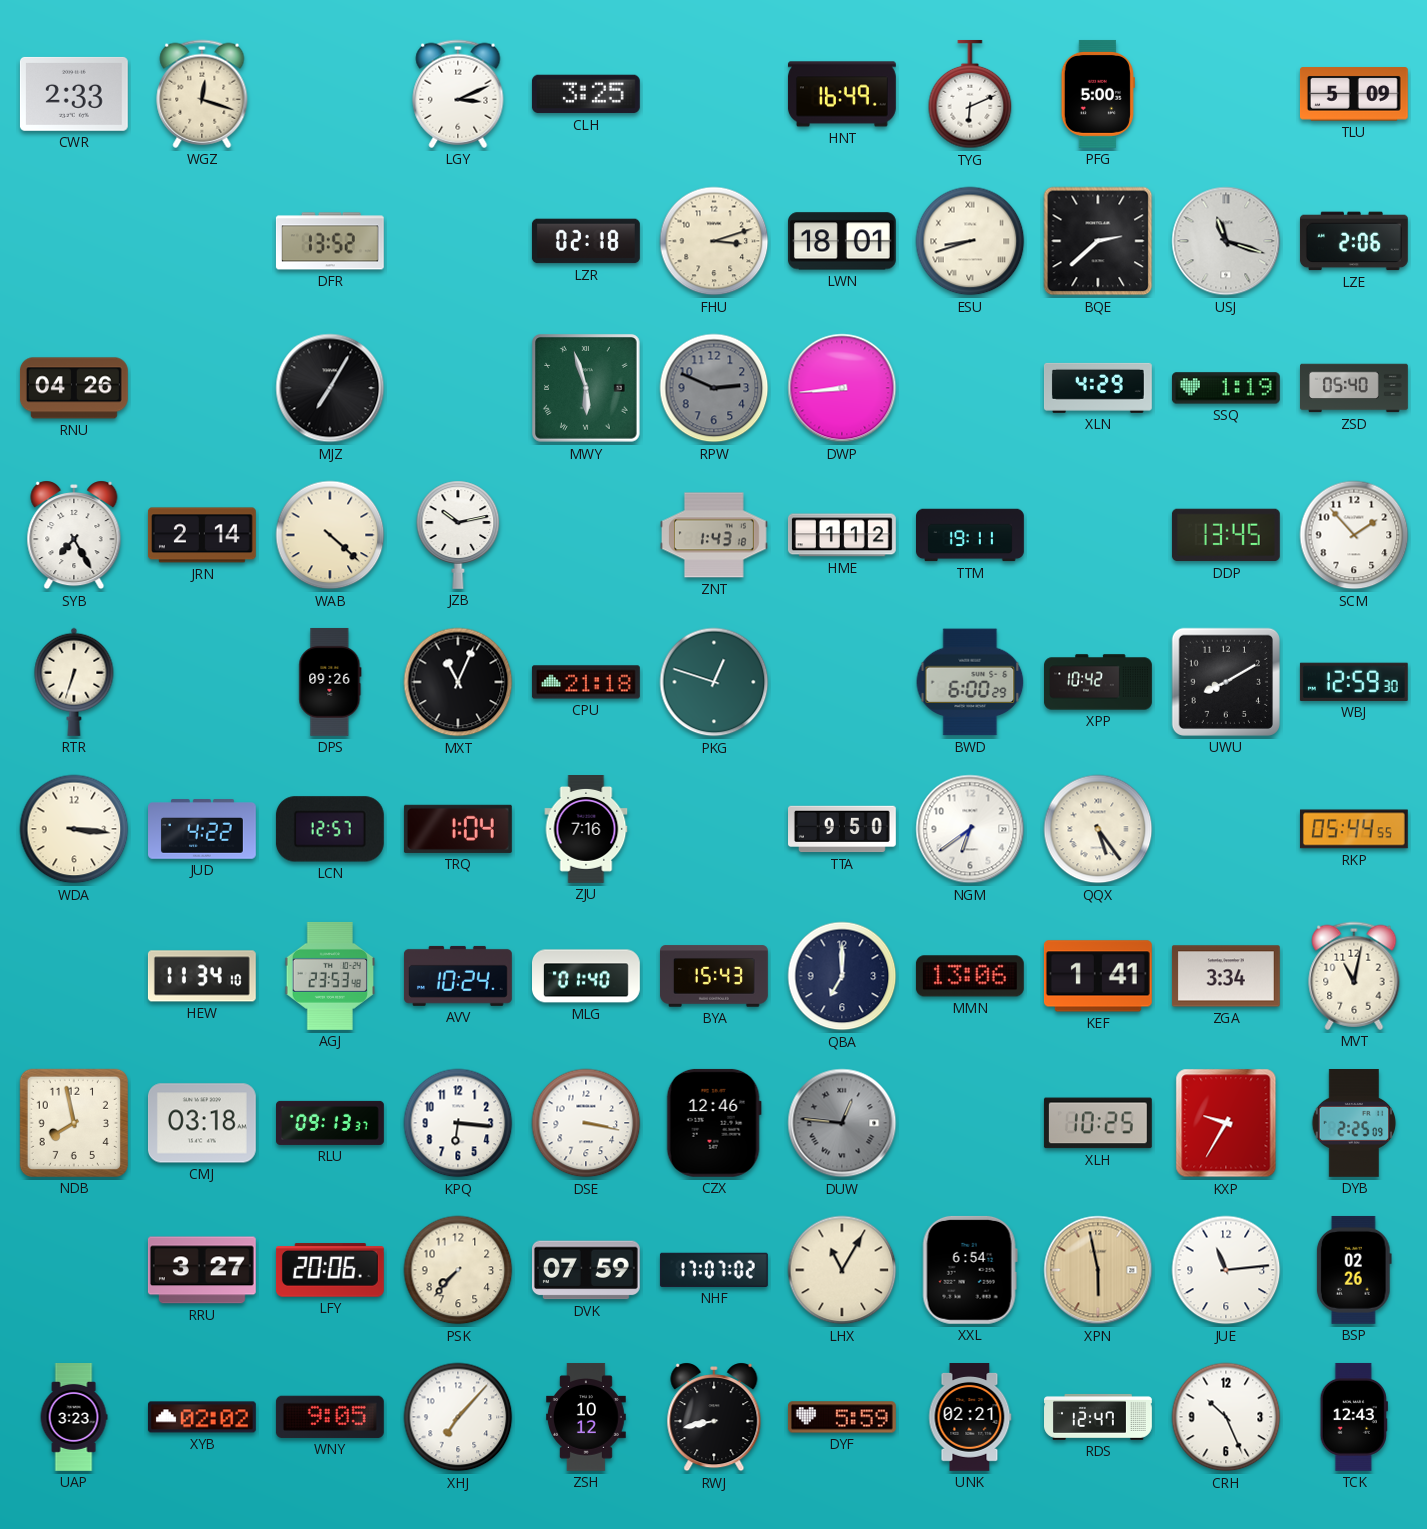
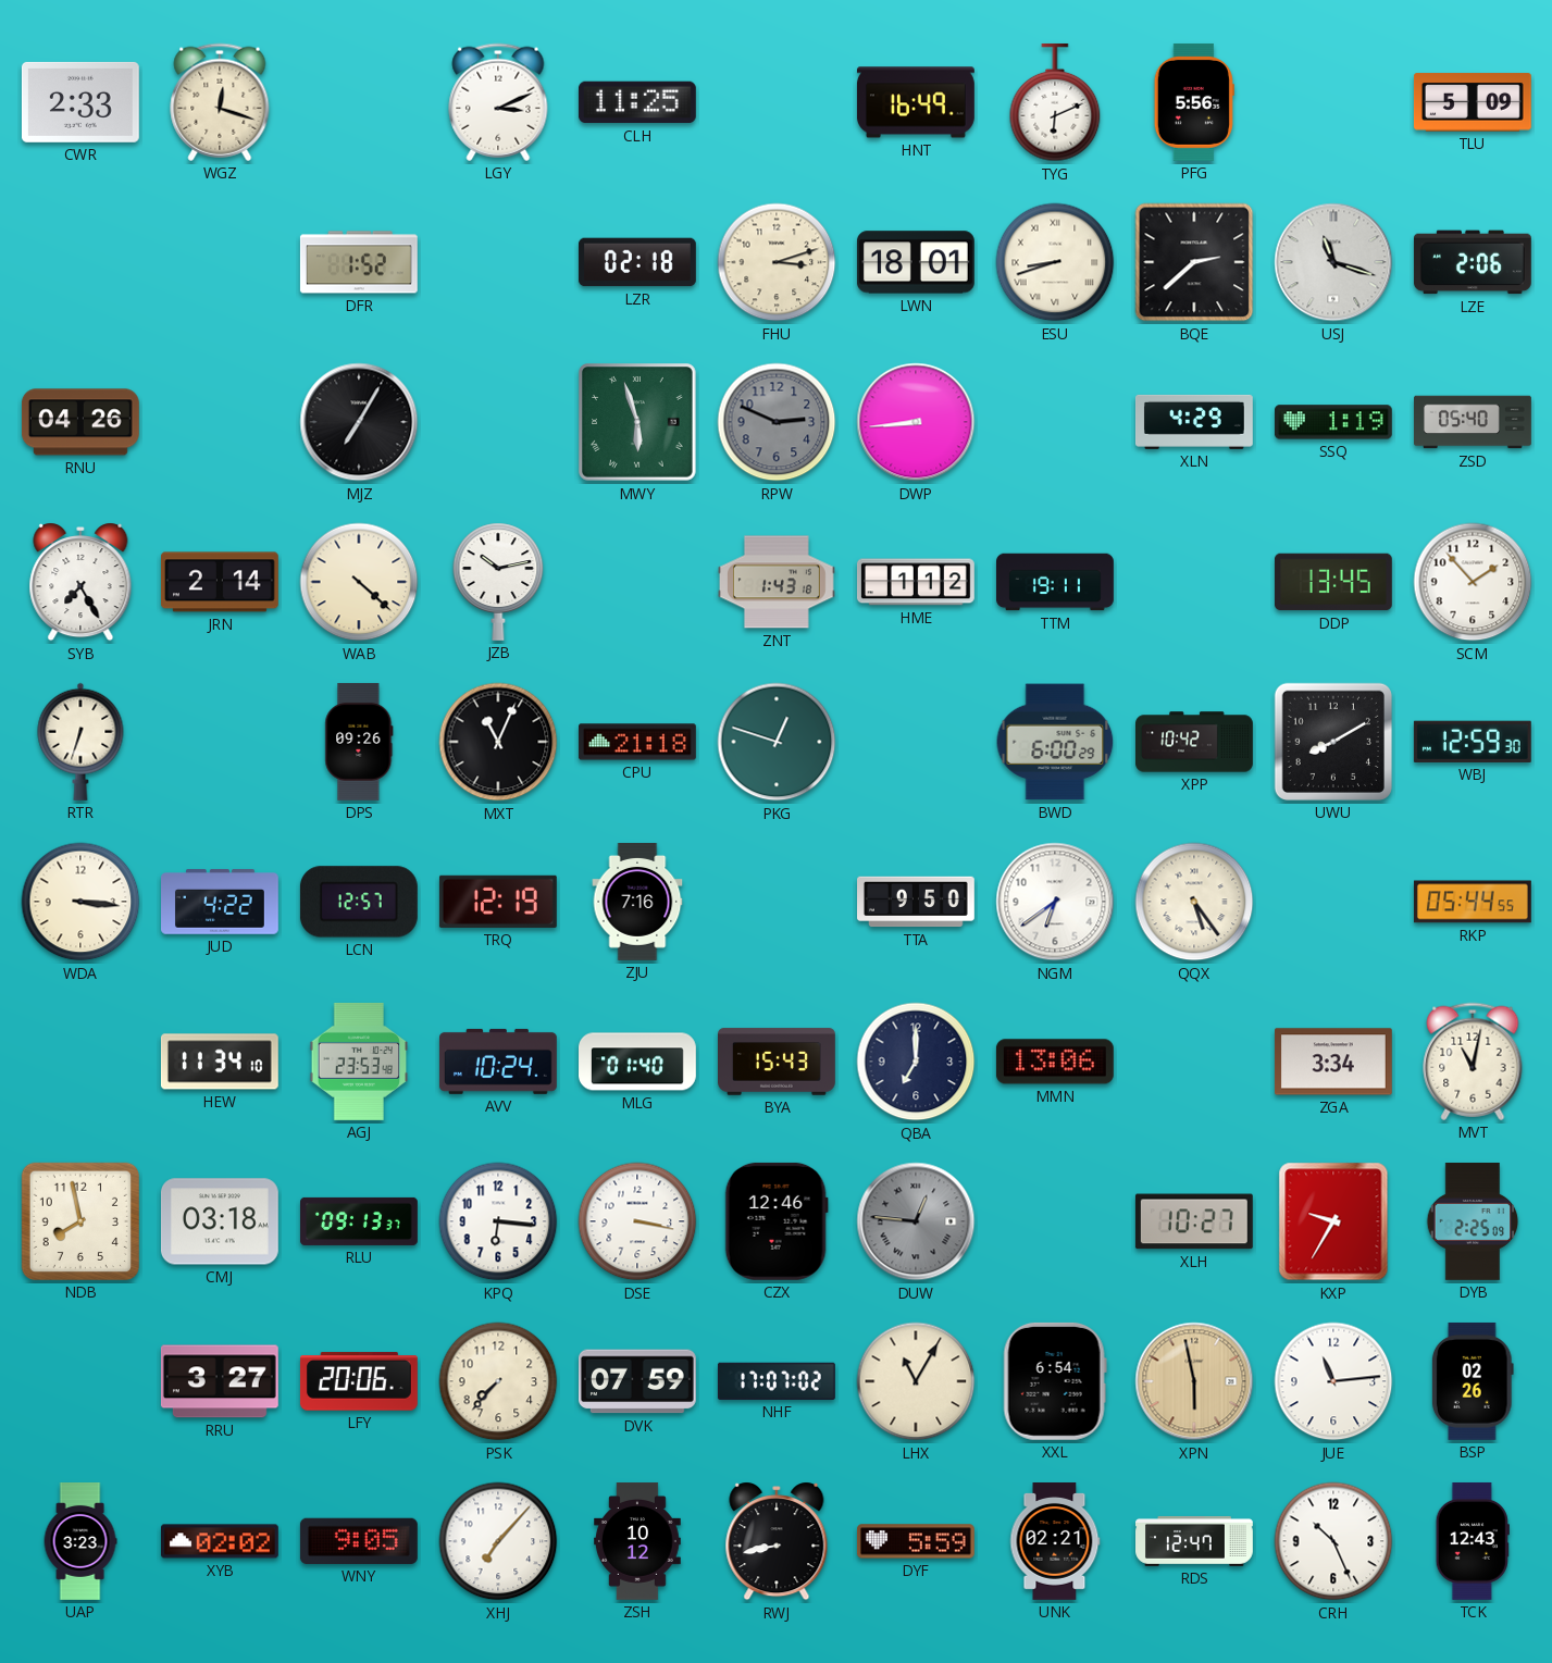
CLH: 3:25 -> 11:25 (637, 102)
PFG: 5:00 -> 5:56 (1194, 102)
DFR: 13:52 -> 1:52 (359, 262)
TRQ: 1:04 -> 12:19 (498, 902)
KEF: 1:41 -> none (1098, 976)
XLH: 10:25 -> 10:27 (1194, 1221)
